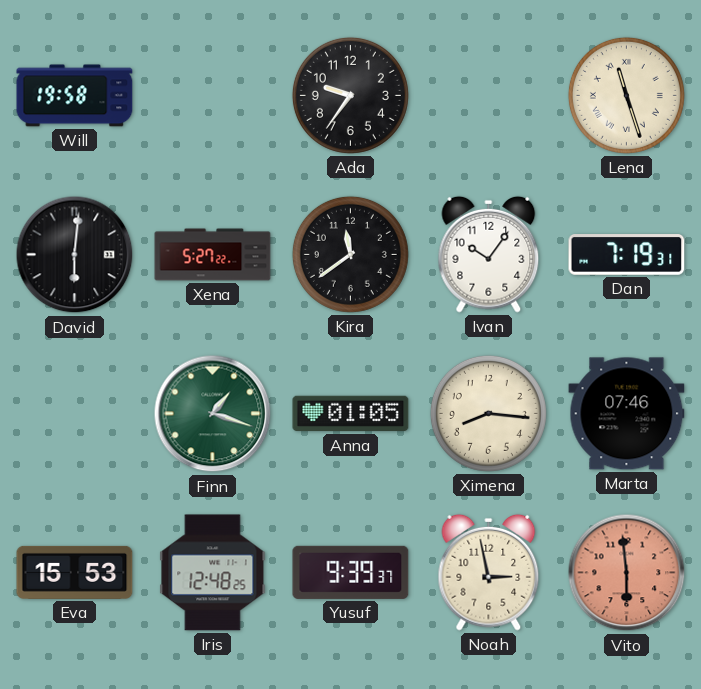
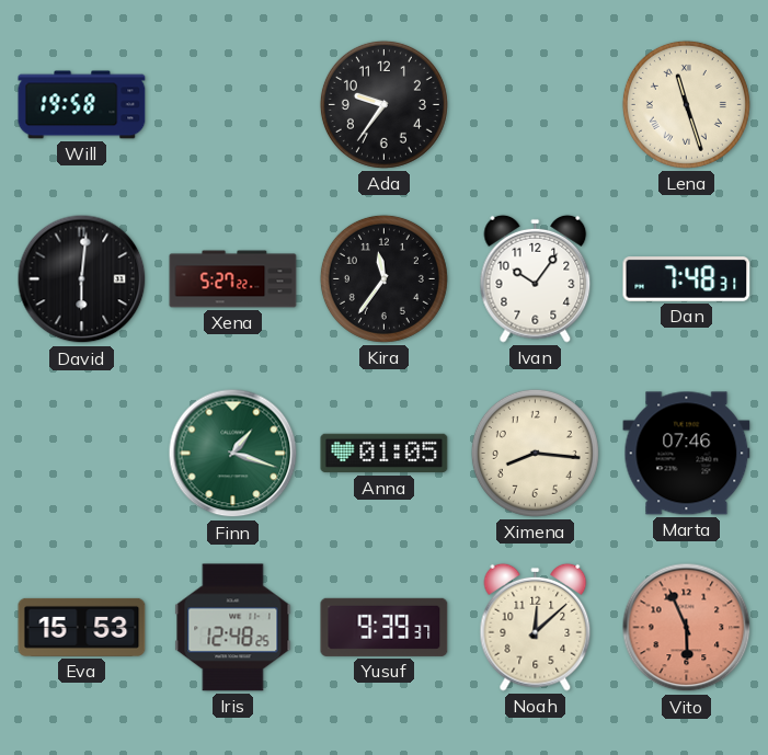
Kira: 11:39 -> 11:36 (383, 278)
Dan: 7:19 -> 7:48 (687, 279)
Noah: 2:58 -> 12:08 (536, 627)
Vito: 5:59 -> 5:56 (687, 628)
